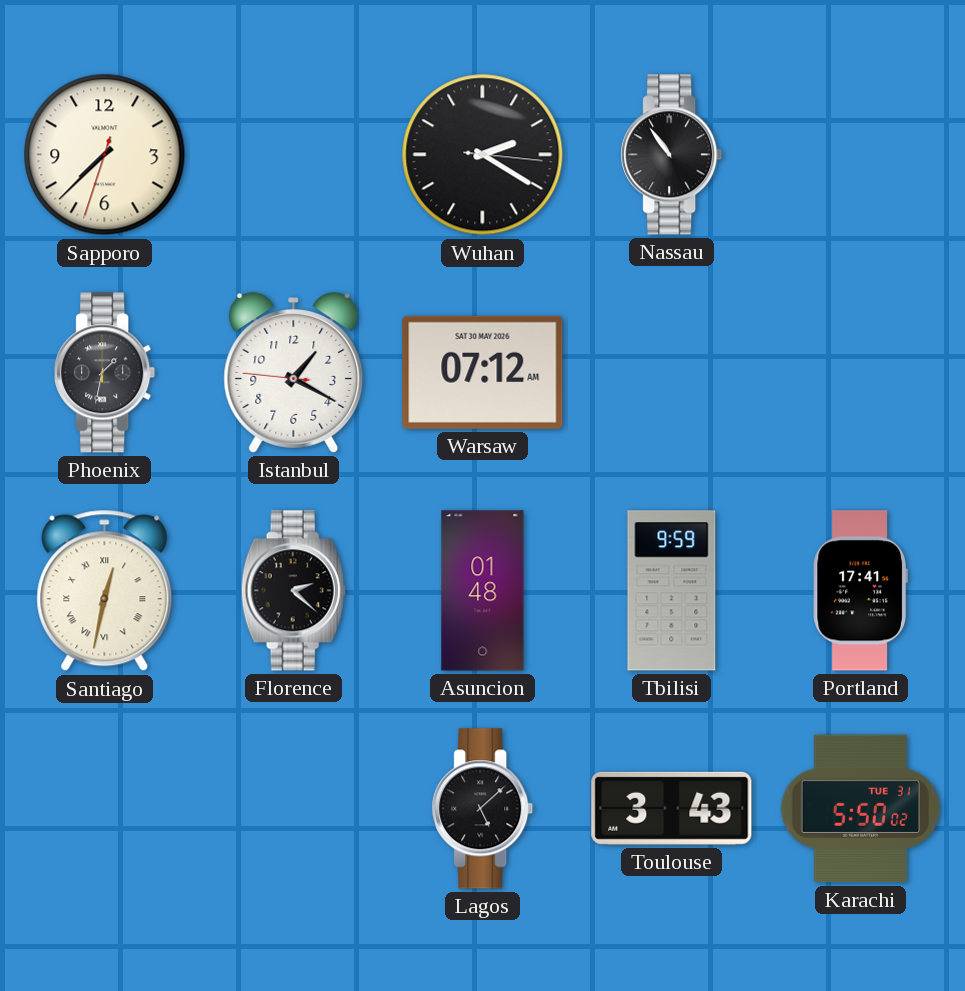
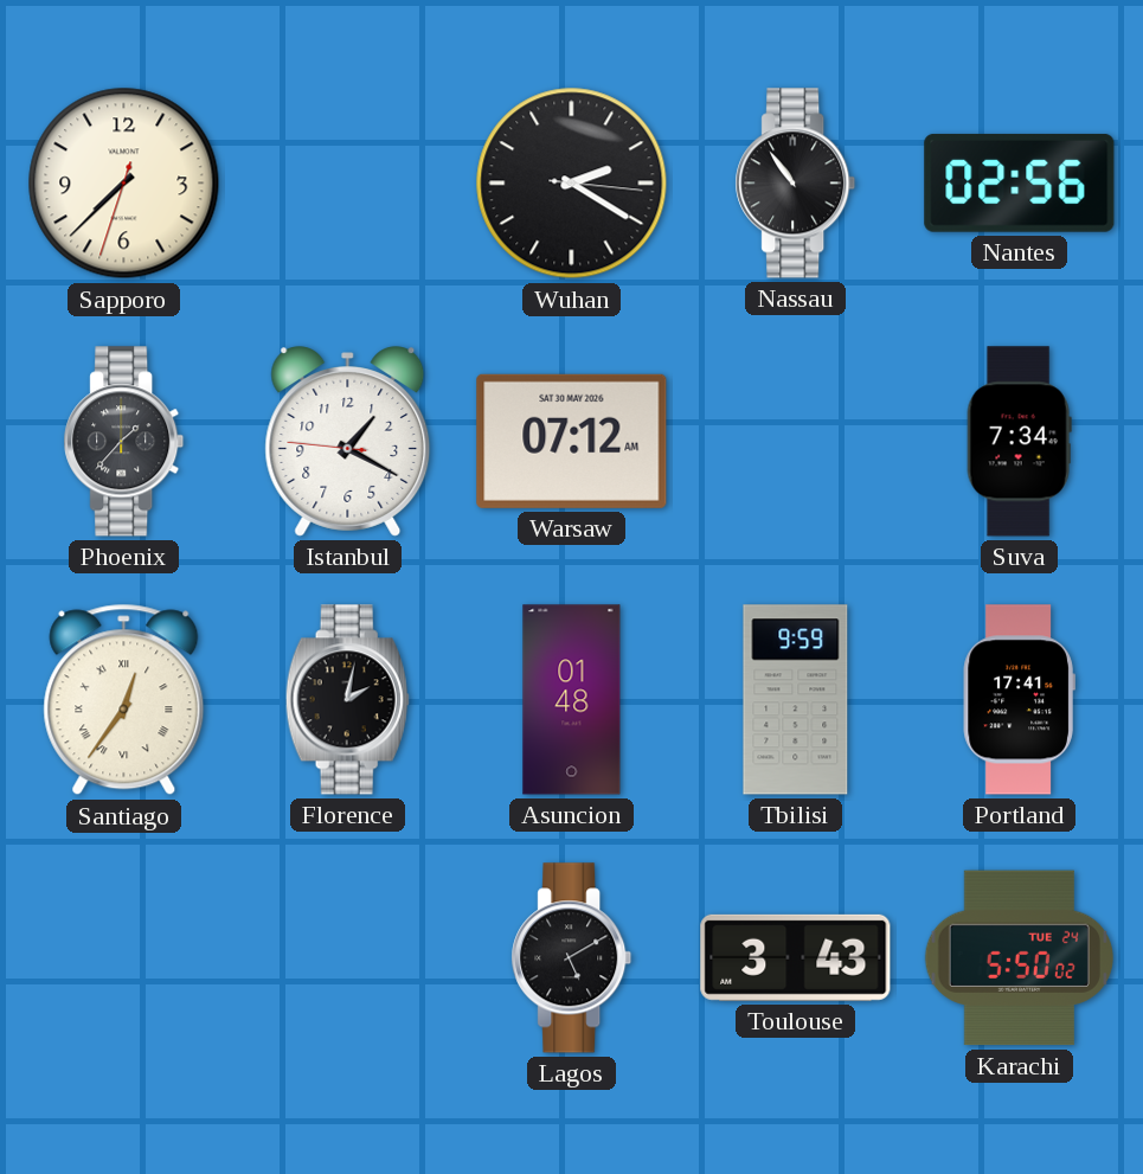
Nantes: none -> 02:56 (1020, 182)
Phoenix: 1:32 -> 1:37 (124, 442)
Suva: none -> 7:34 (1019, 442)
Santiago: 12:32 -> 12:36 (124, 700)
Florence: 2:22 -> 2:02 (347, 700)
Lagos: 5:08 -> 5:10 (572, 958)
Karachi date: TUE 31 -> TUE 24 (1019, 958)
